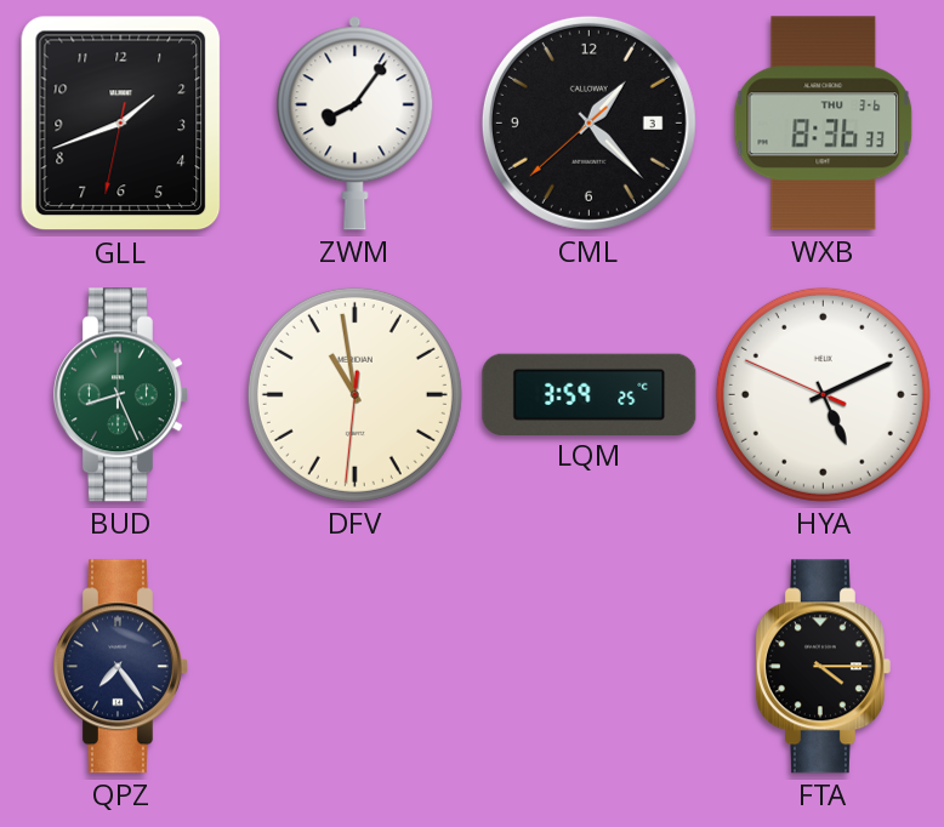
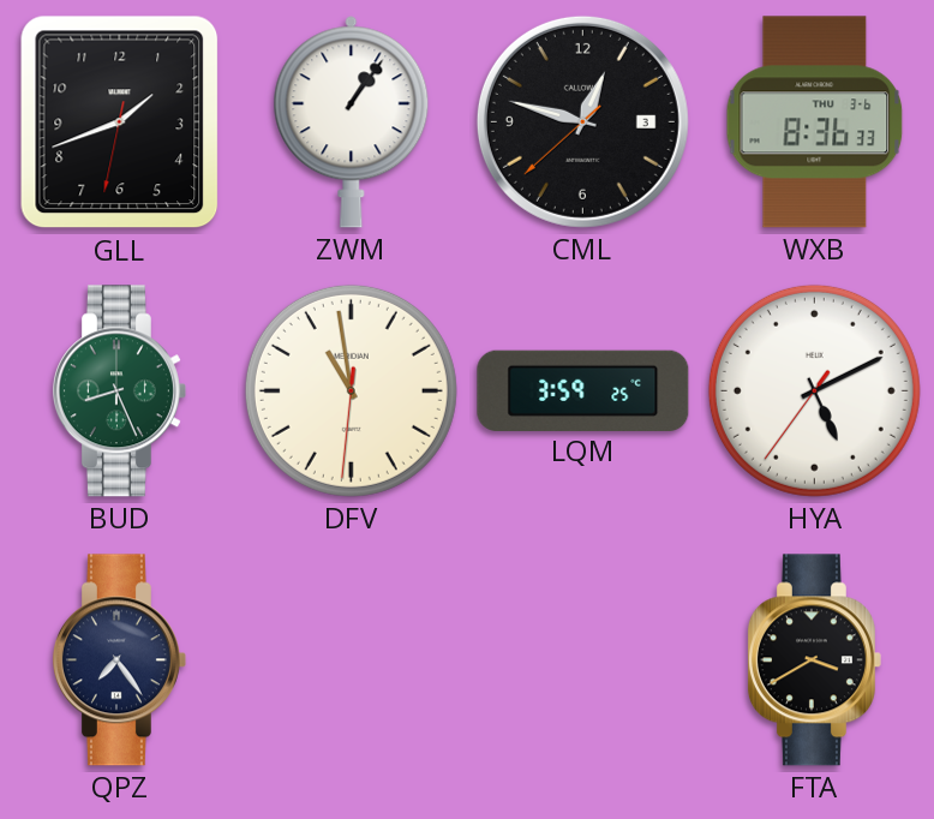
ZWM: 8:06 -> 1:06 (352, 122)
CML: 1:22 -> 12:47 (582, 121)
HYA: 5:10:49 -> 5:10:36 (814, 390)
FTA: 4:15 -> 3:40 (814, 660)
